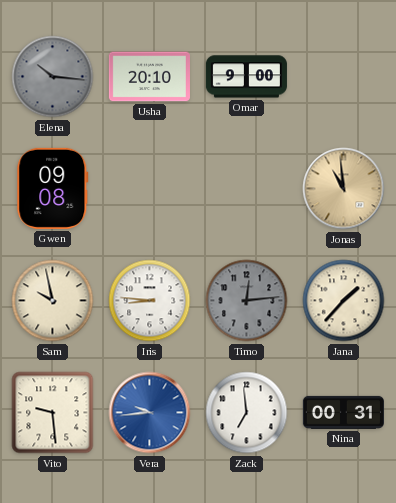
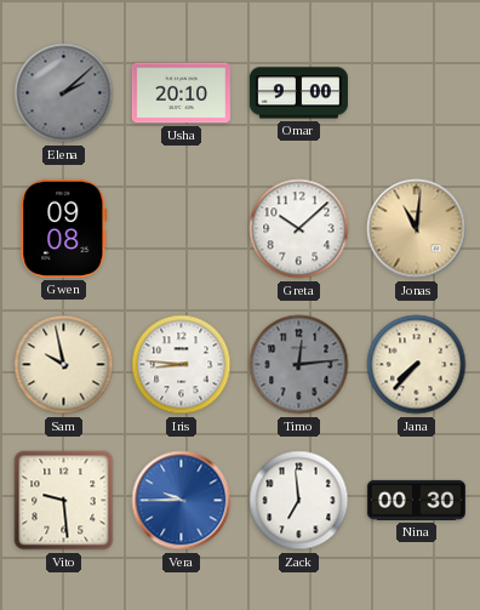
Elena: 10:16 -> 2:08 (64, 93)
Greta: none -> 10:08 (299, 229)
Jonas: 10:59 -> 11:01 (417, 229)
Jana: 1:37 -> 7:37 (417, 365)
Vera: 9:44 -> 9:45 (182, 501)
Nina: 00:31 -> 00:30 (416, 500)
